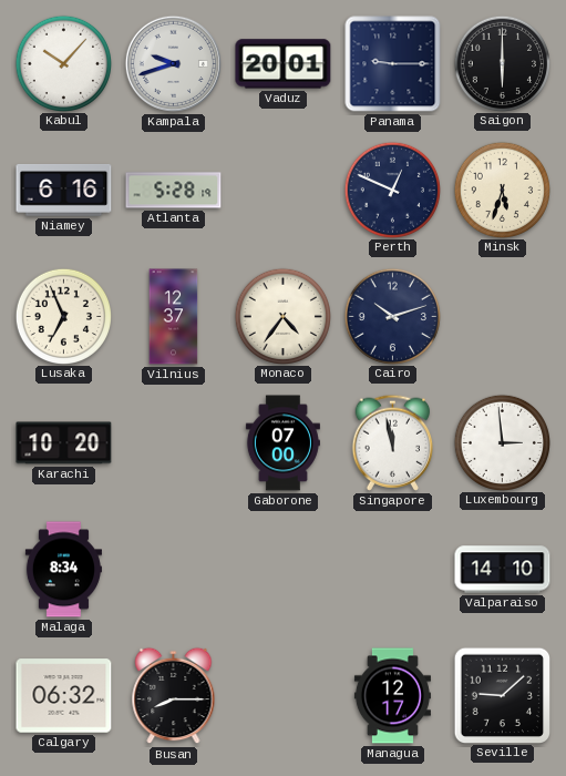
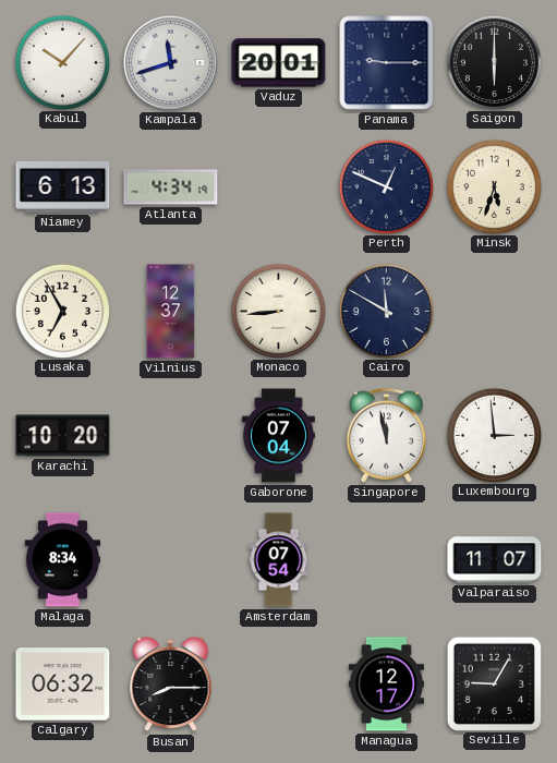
Kampala: 9:42 -> 11:42 (170, 62)
Niamey: 6:16 -> 6:13 (63, 187)
Atlanta: 5:28 -> 4:34 (171, 187)
Lusaka: 6:56 -> 6:55 (62, 311)
Monaco: 4:36 -> 8:44 (278, 311)
Cairo: 10:12 -> 11:50 (386, 311)
Gaborone: 07:00 -> 07:04 (278, 436)
Amsterdam: none -> 07:54 (279, 560)
Valparaiso: 14:10 -> 11:07 (495, 560)
Seville: 9:08 -> 9:05 (494, 683)
